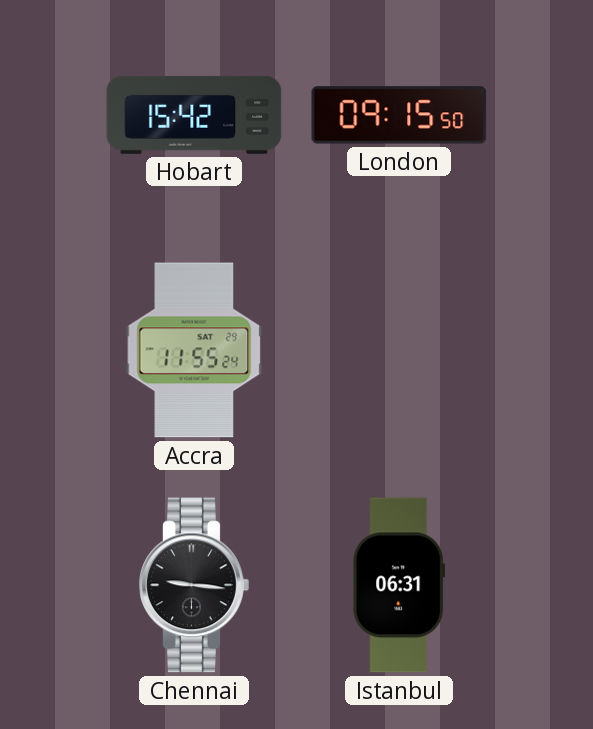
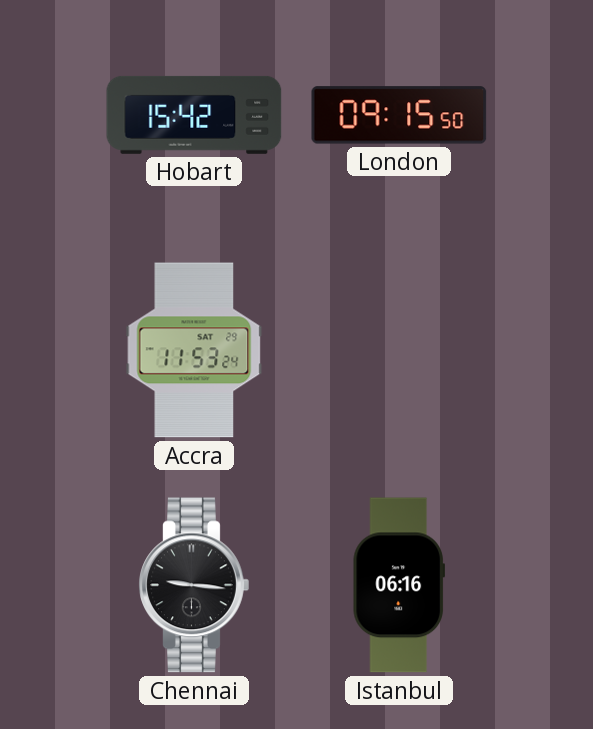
Accra: 11:55 -> 11:53 (194, 350)
Istanbul: 06:31 -> 06:16 (399, 585)
